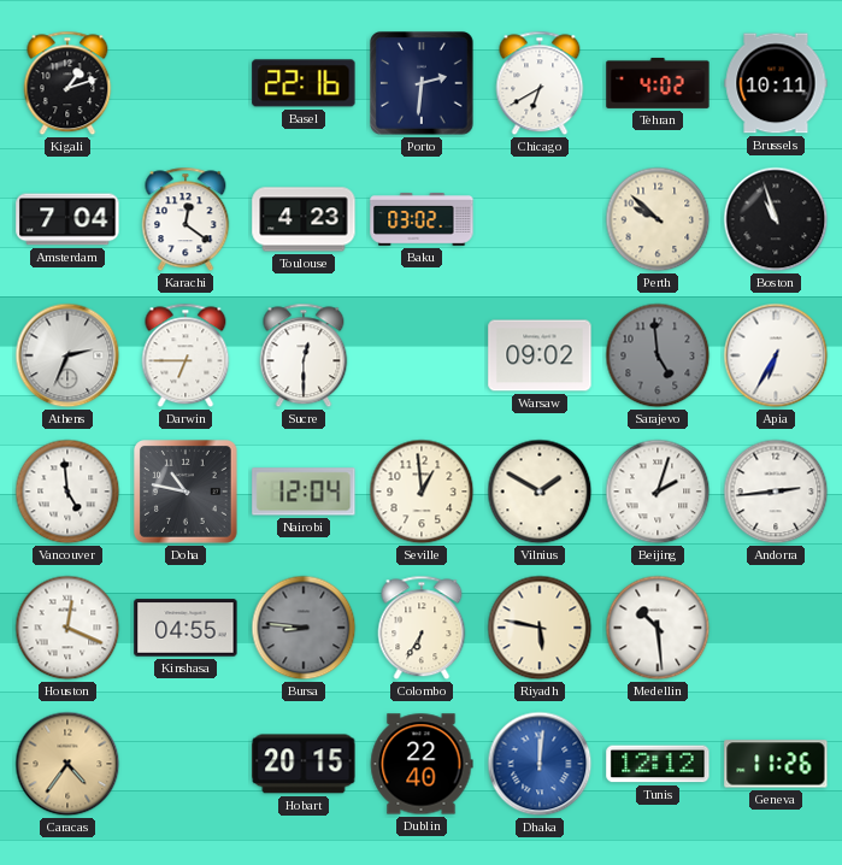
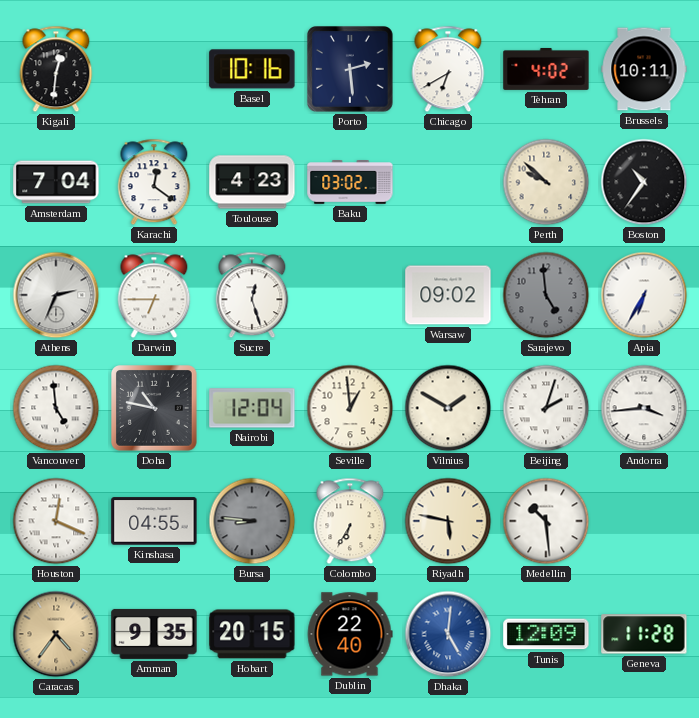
Kigali: 1:12 -> 12:31 (56, 69)
Basel: 22:16 -> 10:16 (252, 69)
Porto: 2:31 -> 2:29 (351, 70)
Boston: 10:57 -> 10:36 (644, 182)
Sucre: 12:30 -> 12:27 (252, 295)
Andorra: 2:44 -> 3:44 (644, 408)
Amman: none -> 9:35 (154, 634)
Dhaka: 12:01 -> 5:01 (448, 634)
Tunis: 12:12 -> 12:09 (546, 634)
Geneva: 11:26 -> 11:28 (644, 634)
